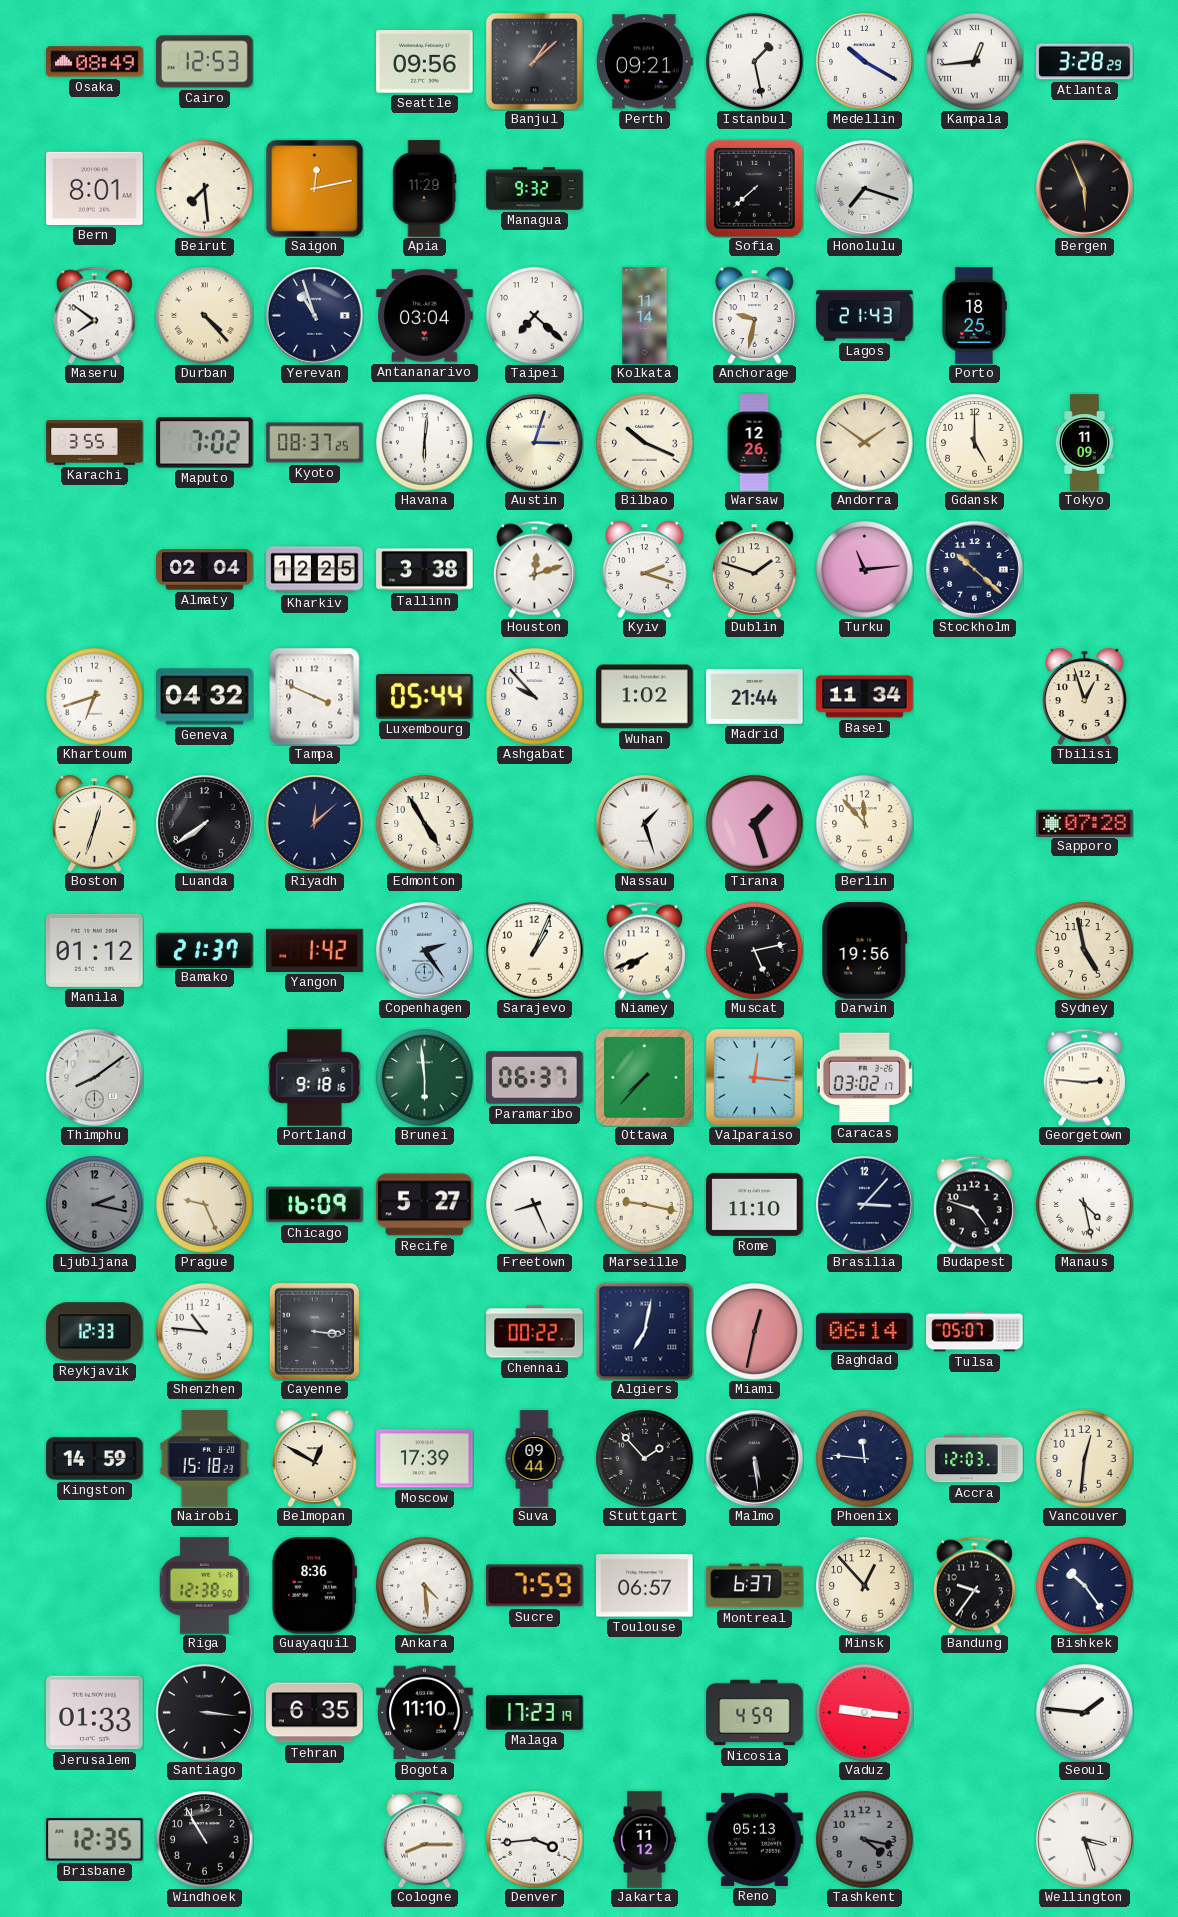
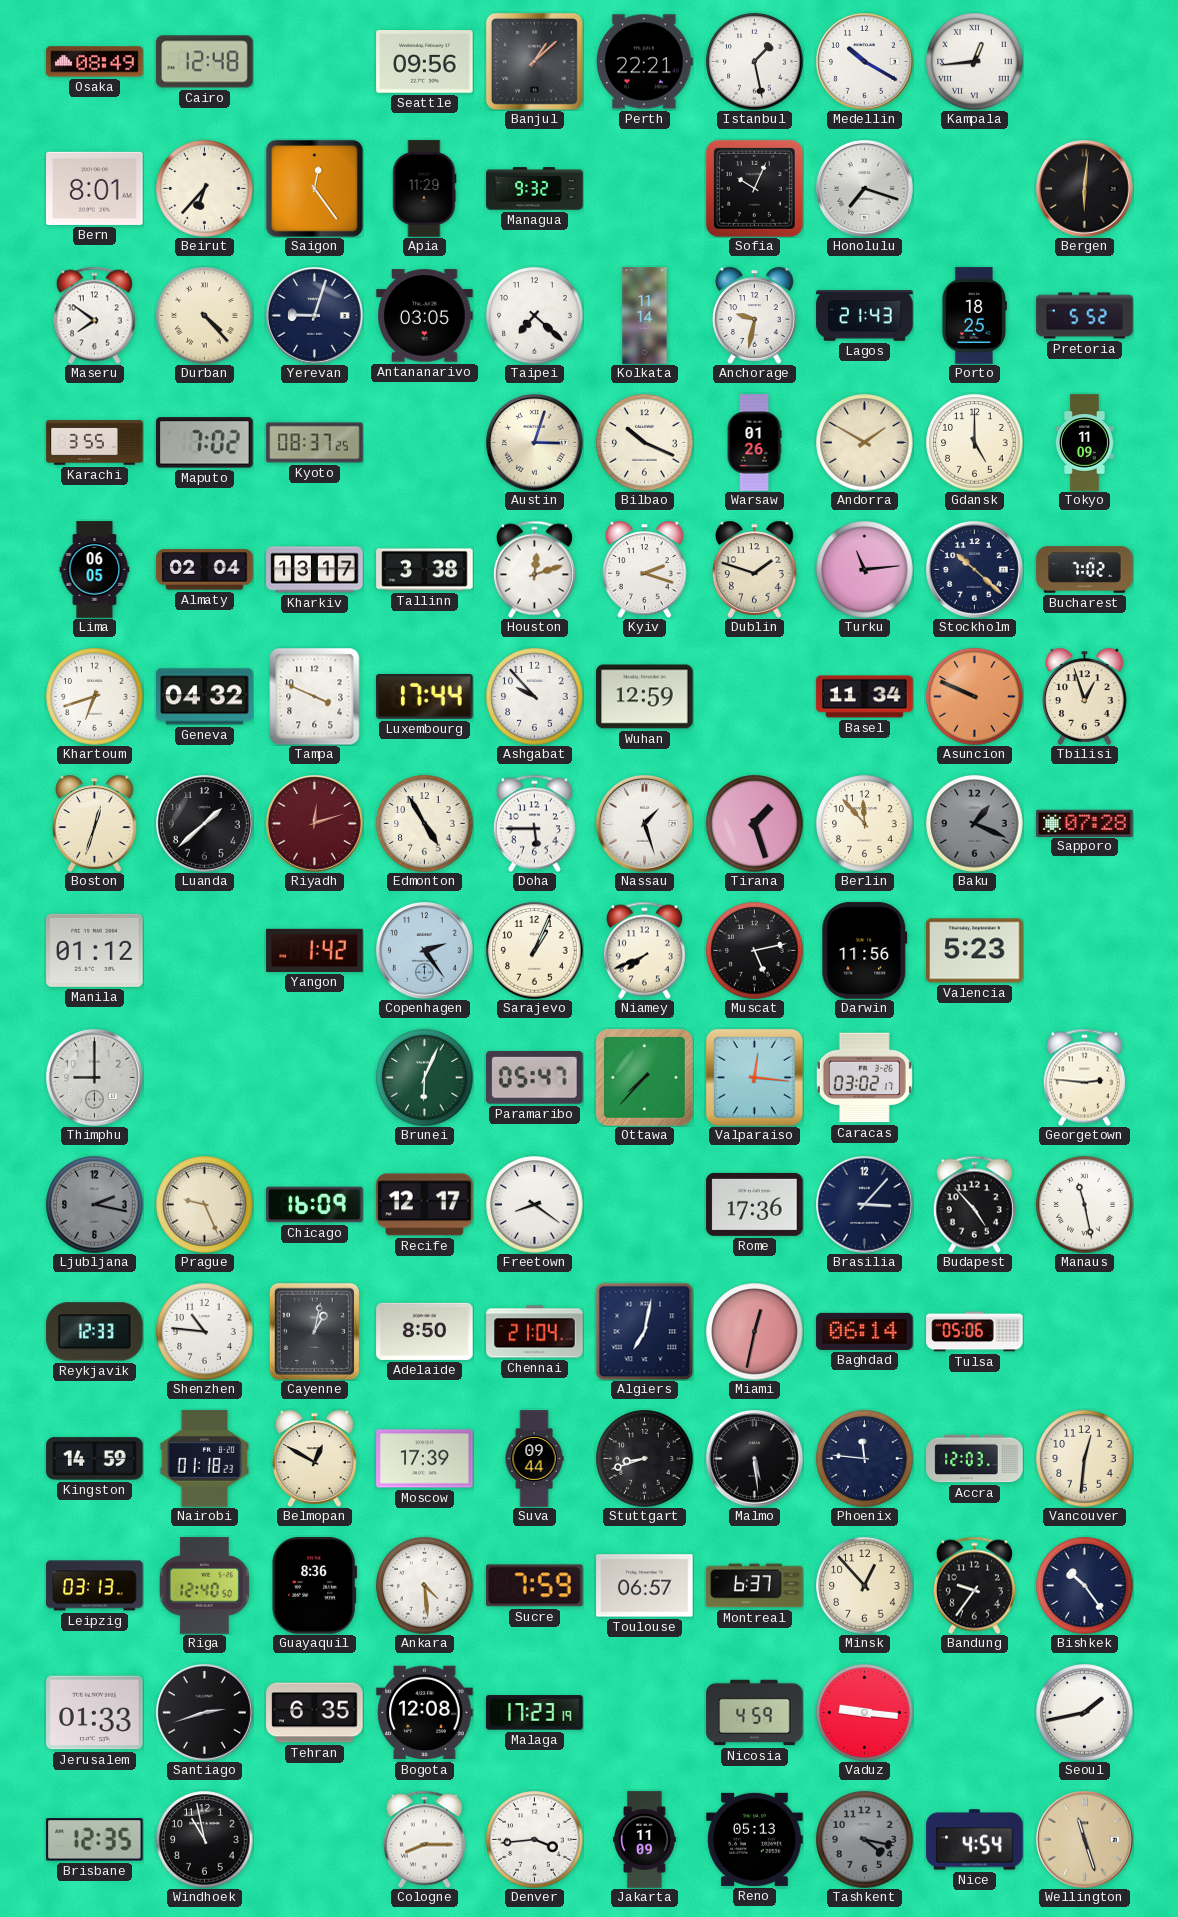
Cairo: 12:53 -> 12:48 (205, 62)
Perth: 09:21 -> 22:21 (645, 62)
Atlanta: 3:28 -> none (1085, 62)
Beirut: 7:29 -> 6:37 (205, 189)
Saigon: 12:13 -> 12:24 (314, 188)
Sofia: 7:38 -> 10:04 (754, 188)
Bergen: 5:56 -> 6:01 (1085, 189)
Yerevan: 10:57 -> 9:03 (315, 316)
Antananarivo: 03:04 -> 03:05 (425, 316)
Pretoria: none -> 5:52 (1085, 316)
Havana: 6:01 -> none (425, 443)
Warsaw: 12:26 -> 01:26 (754, 443)
Andorra: 1:51 -> 1:50 (865, 443)
Lima: none -> 06:05 (95, 570)
Kharkiv: 12:25 -> 13:17 (315, 570)
Bucharest: none -> 7:02 (1085, 570)
Luxembourg: 05:44 -> 17:44 (425, 696)
Wuhan: 1:02 -> 12:59 (645, 697)
Madrid: 21:44 -> none (755, 696)
Asuncion: none -> 9:49 (975, 697)
Luanda: 7:39 -> 1:38 (205, 824)
Riyadh: 12:08 -> 12:12 (315, 824)
Riyadh dial: navy -> burgundy (315, 824)
Doha: none -> 5:45 (534, 823)
Baku: none -> 1:19 (975, 824)
Bamako: 21:37 -> none (205, 950)
Darwin: 19:56 -> 11:56 (865, 951)
Valencia: none -> 5:23 (975, 951)
Sydney: 4:58 -> none (1085, 951)
Thimphu: 8:09 -> 9:00 (95, 1078)
Portland: 9:18 -> none (315, 1078)
Brunei: 5:59 -> 6:04 (425, 1078)
Paramaribo: 06:37 -> 05:47 (535, 1077)
Recife: 5:27 -> 12:17 (425, 1205)
Freetown: 8:26 -> 8:21 (535, 1205)
Marseille: 9:17 -> none (645, 1205)
Rome: 11:10 -> 17:36 (755, 1204)
Budapest: 4:48 -> 4:53 (974, 1204)
Manaus: 4:28 -> 11:28 (1085, 1205)
Cayenne: 3:16 -> 1:02 (314, 1331)
Adelaide: none -> 8:50 (425, 1331)
Chennai: 00:22 -> 21:04 (535, 1332)
Tulsa: 05:07 -> 05:06 (975, 1332)
Nairobi: 15:18 -> 01:18 (205, 1459)
Stuttgart: 1:53 -> 8:42 (645, 1459)
Leipzig: none -> 03:13 (95, 1586)
Riga: 12:38 -> 12:40 (204, 1586)
Santiago: 3:16 -> 2:42 (205, 1713)
Bogota: 11:10 -> 12:08 (425, 1713)
Seoul: 1:46 -> 1:43 (1085, 1713)
Windhoek: 10:55 -> 10:58 (205, 1840)
Jakarta: 11:12 -> 11:09 (644, 1840)
Nice: none -> 4:54 (975, 1840)
Wellington: 3:27 -> 11:27 (1085, 1840)
Wellington dial: white -> champagne (1085, 1840)
